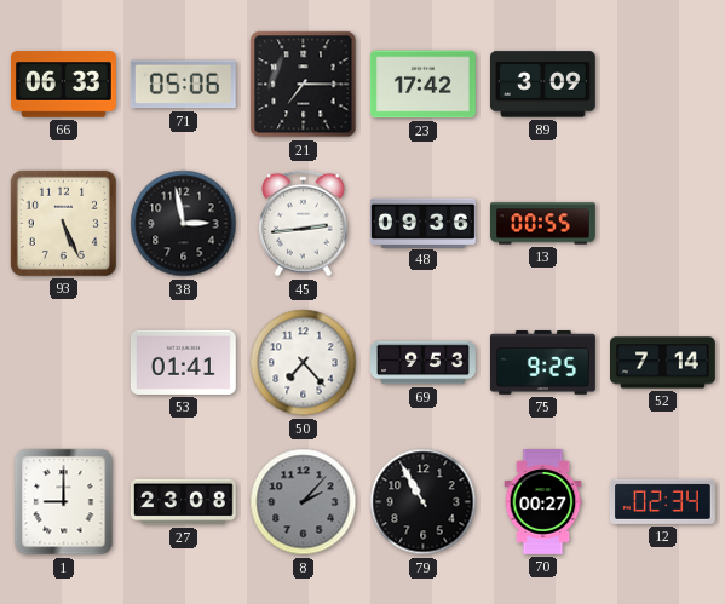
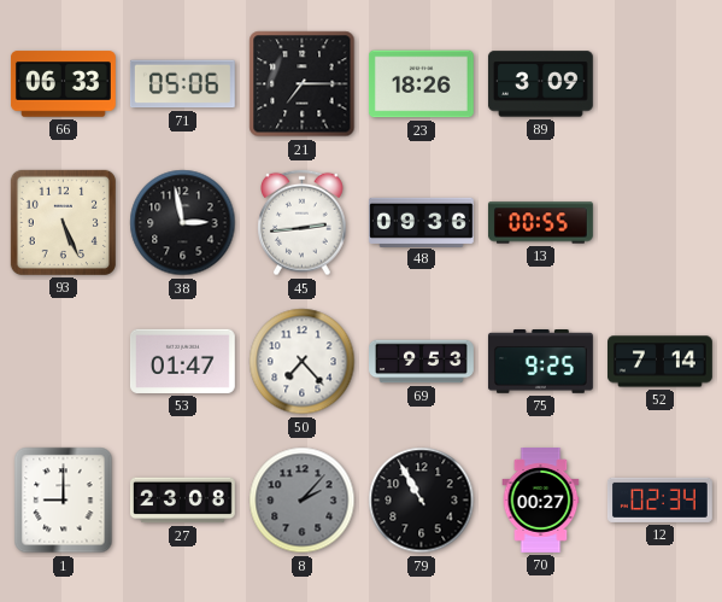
23: 17:42 -> 18:26 (421, 84)
53: 01:41 -> 01:47 (182, 361)
